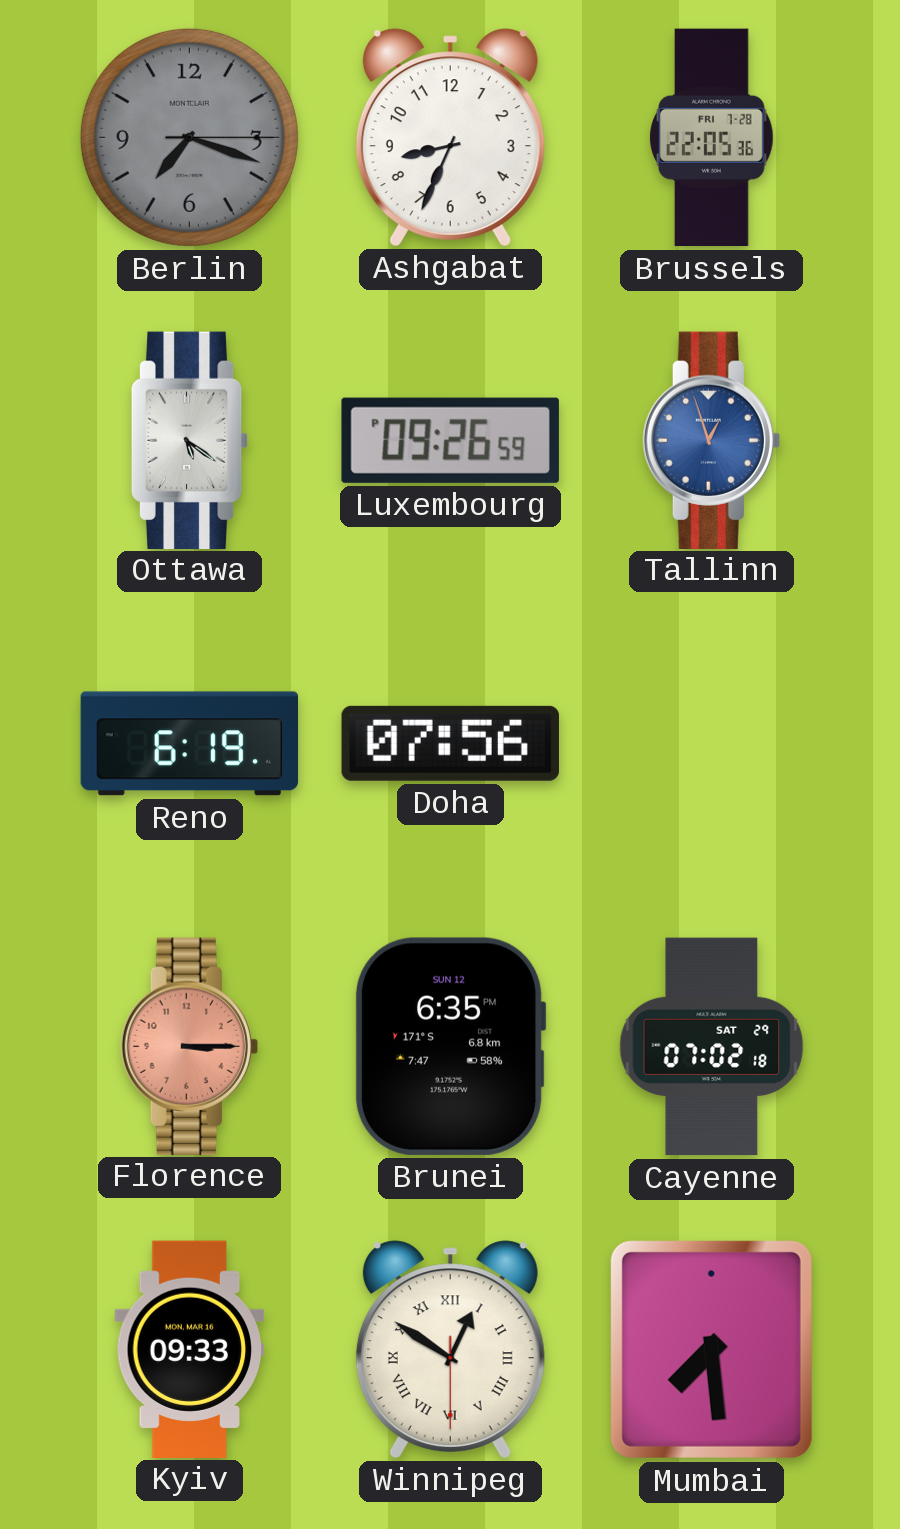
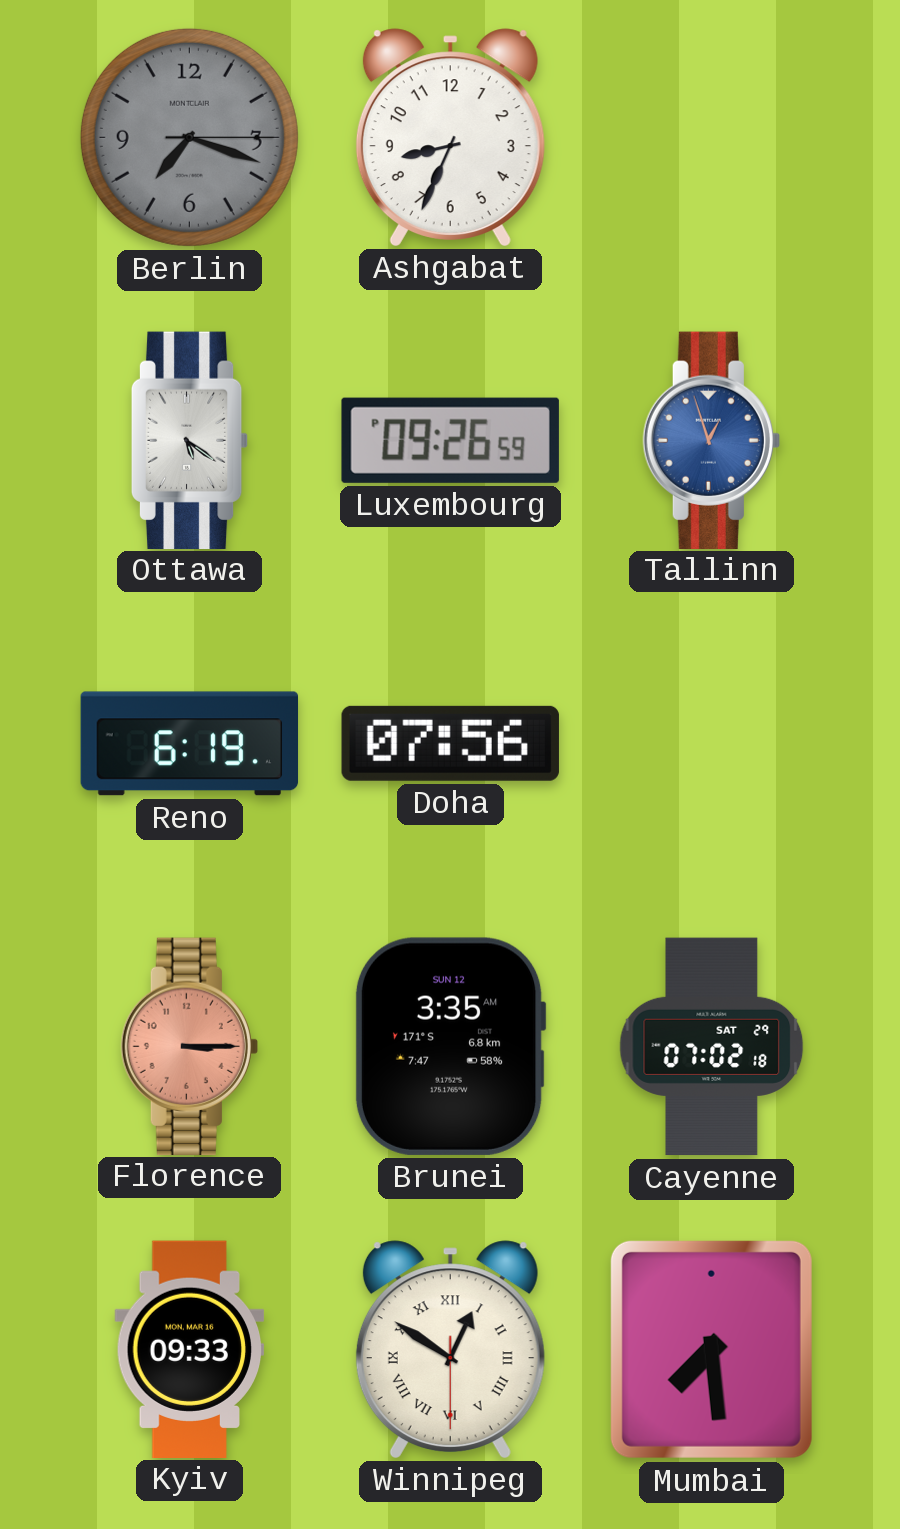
Brussels: 22:05 -> none (712, 138)
Brunei: 6:35 -> 3:35 (450, 1046)
